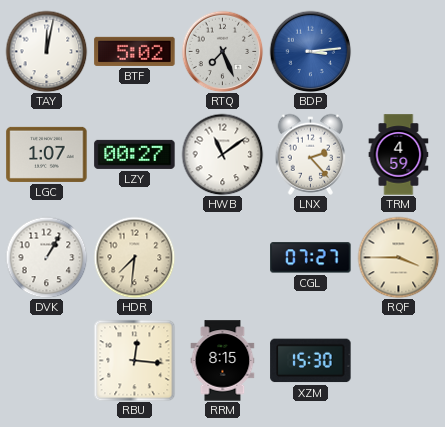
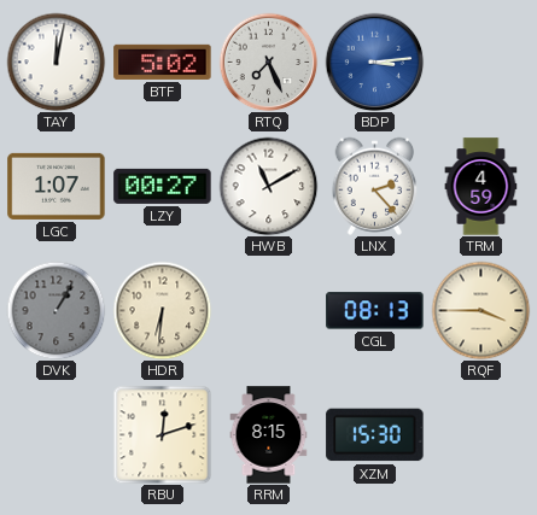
HWB: 11:09 -> 11:10 (268, 186)
DVK dial: white -> grey (56, 310)
HDR: 7:31 -> 6:31 (162, 310)
CGL: 07:27 -> 08:13 (375, 311)
RBU: 12:16 -> 12:12 (162, 434)
